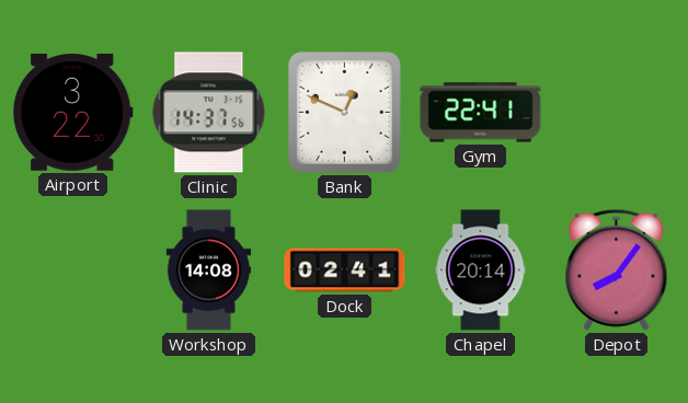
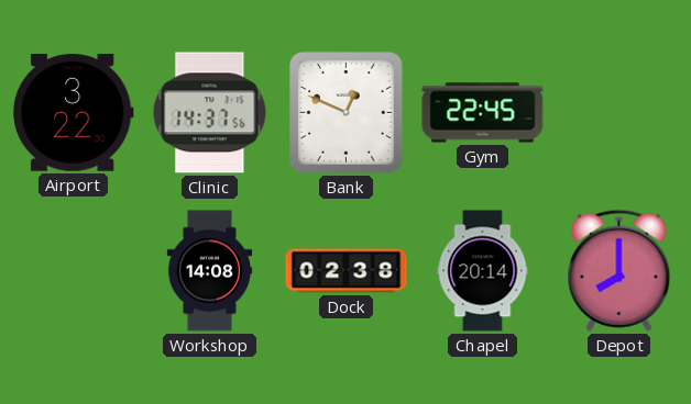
Gym: 22:41 -> 22:45 (483, 113)
Dock: 02:41 -> 02:38 (347, 271)
Depot: 8:06 -> 8:00 (619, 270)
